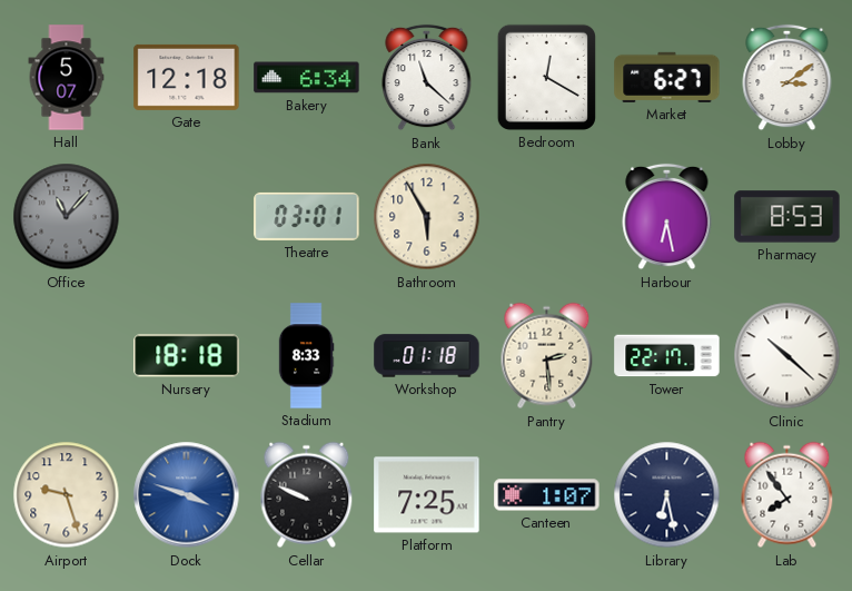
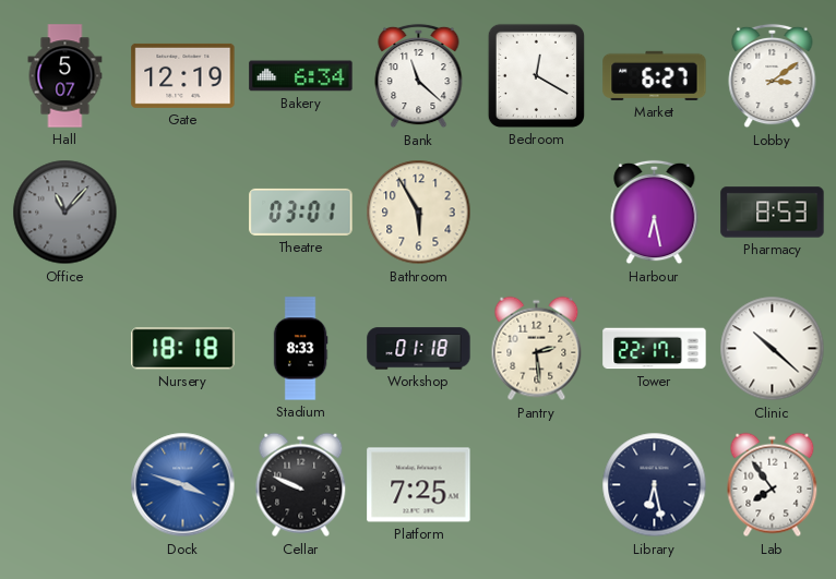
Gate: 12:18 -> 12:19 (183, 75)
Airport: 9:27 -> none (67, 495)
Canteen: 1:07 -> none (547, 495)
